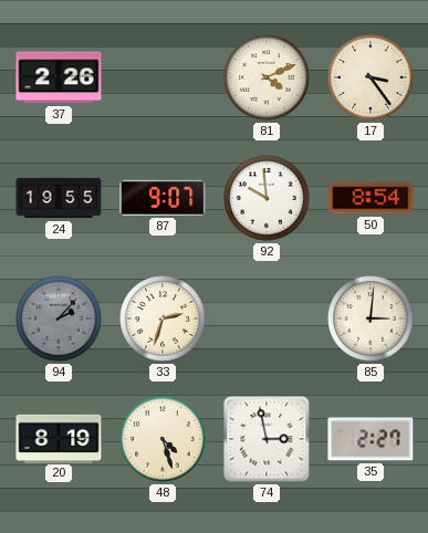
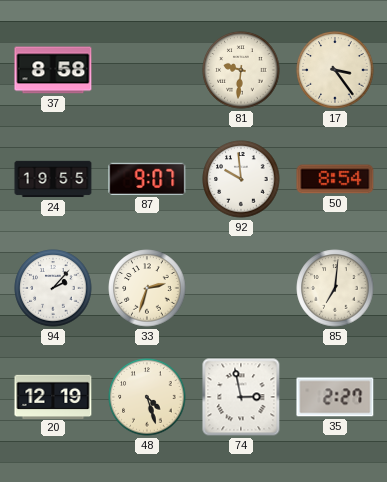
37: 2:26 -> 8:58 (53, 70)
81: 4:11 -> 9:31 (241, 70)
94 dial: grey -> white (53, 288)
85: 3:01 -> 7:01 (335, 288)
20: 8:19 -> 12:19 (53, 396)
